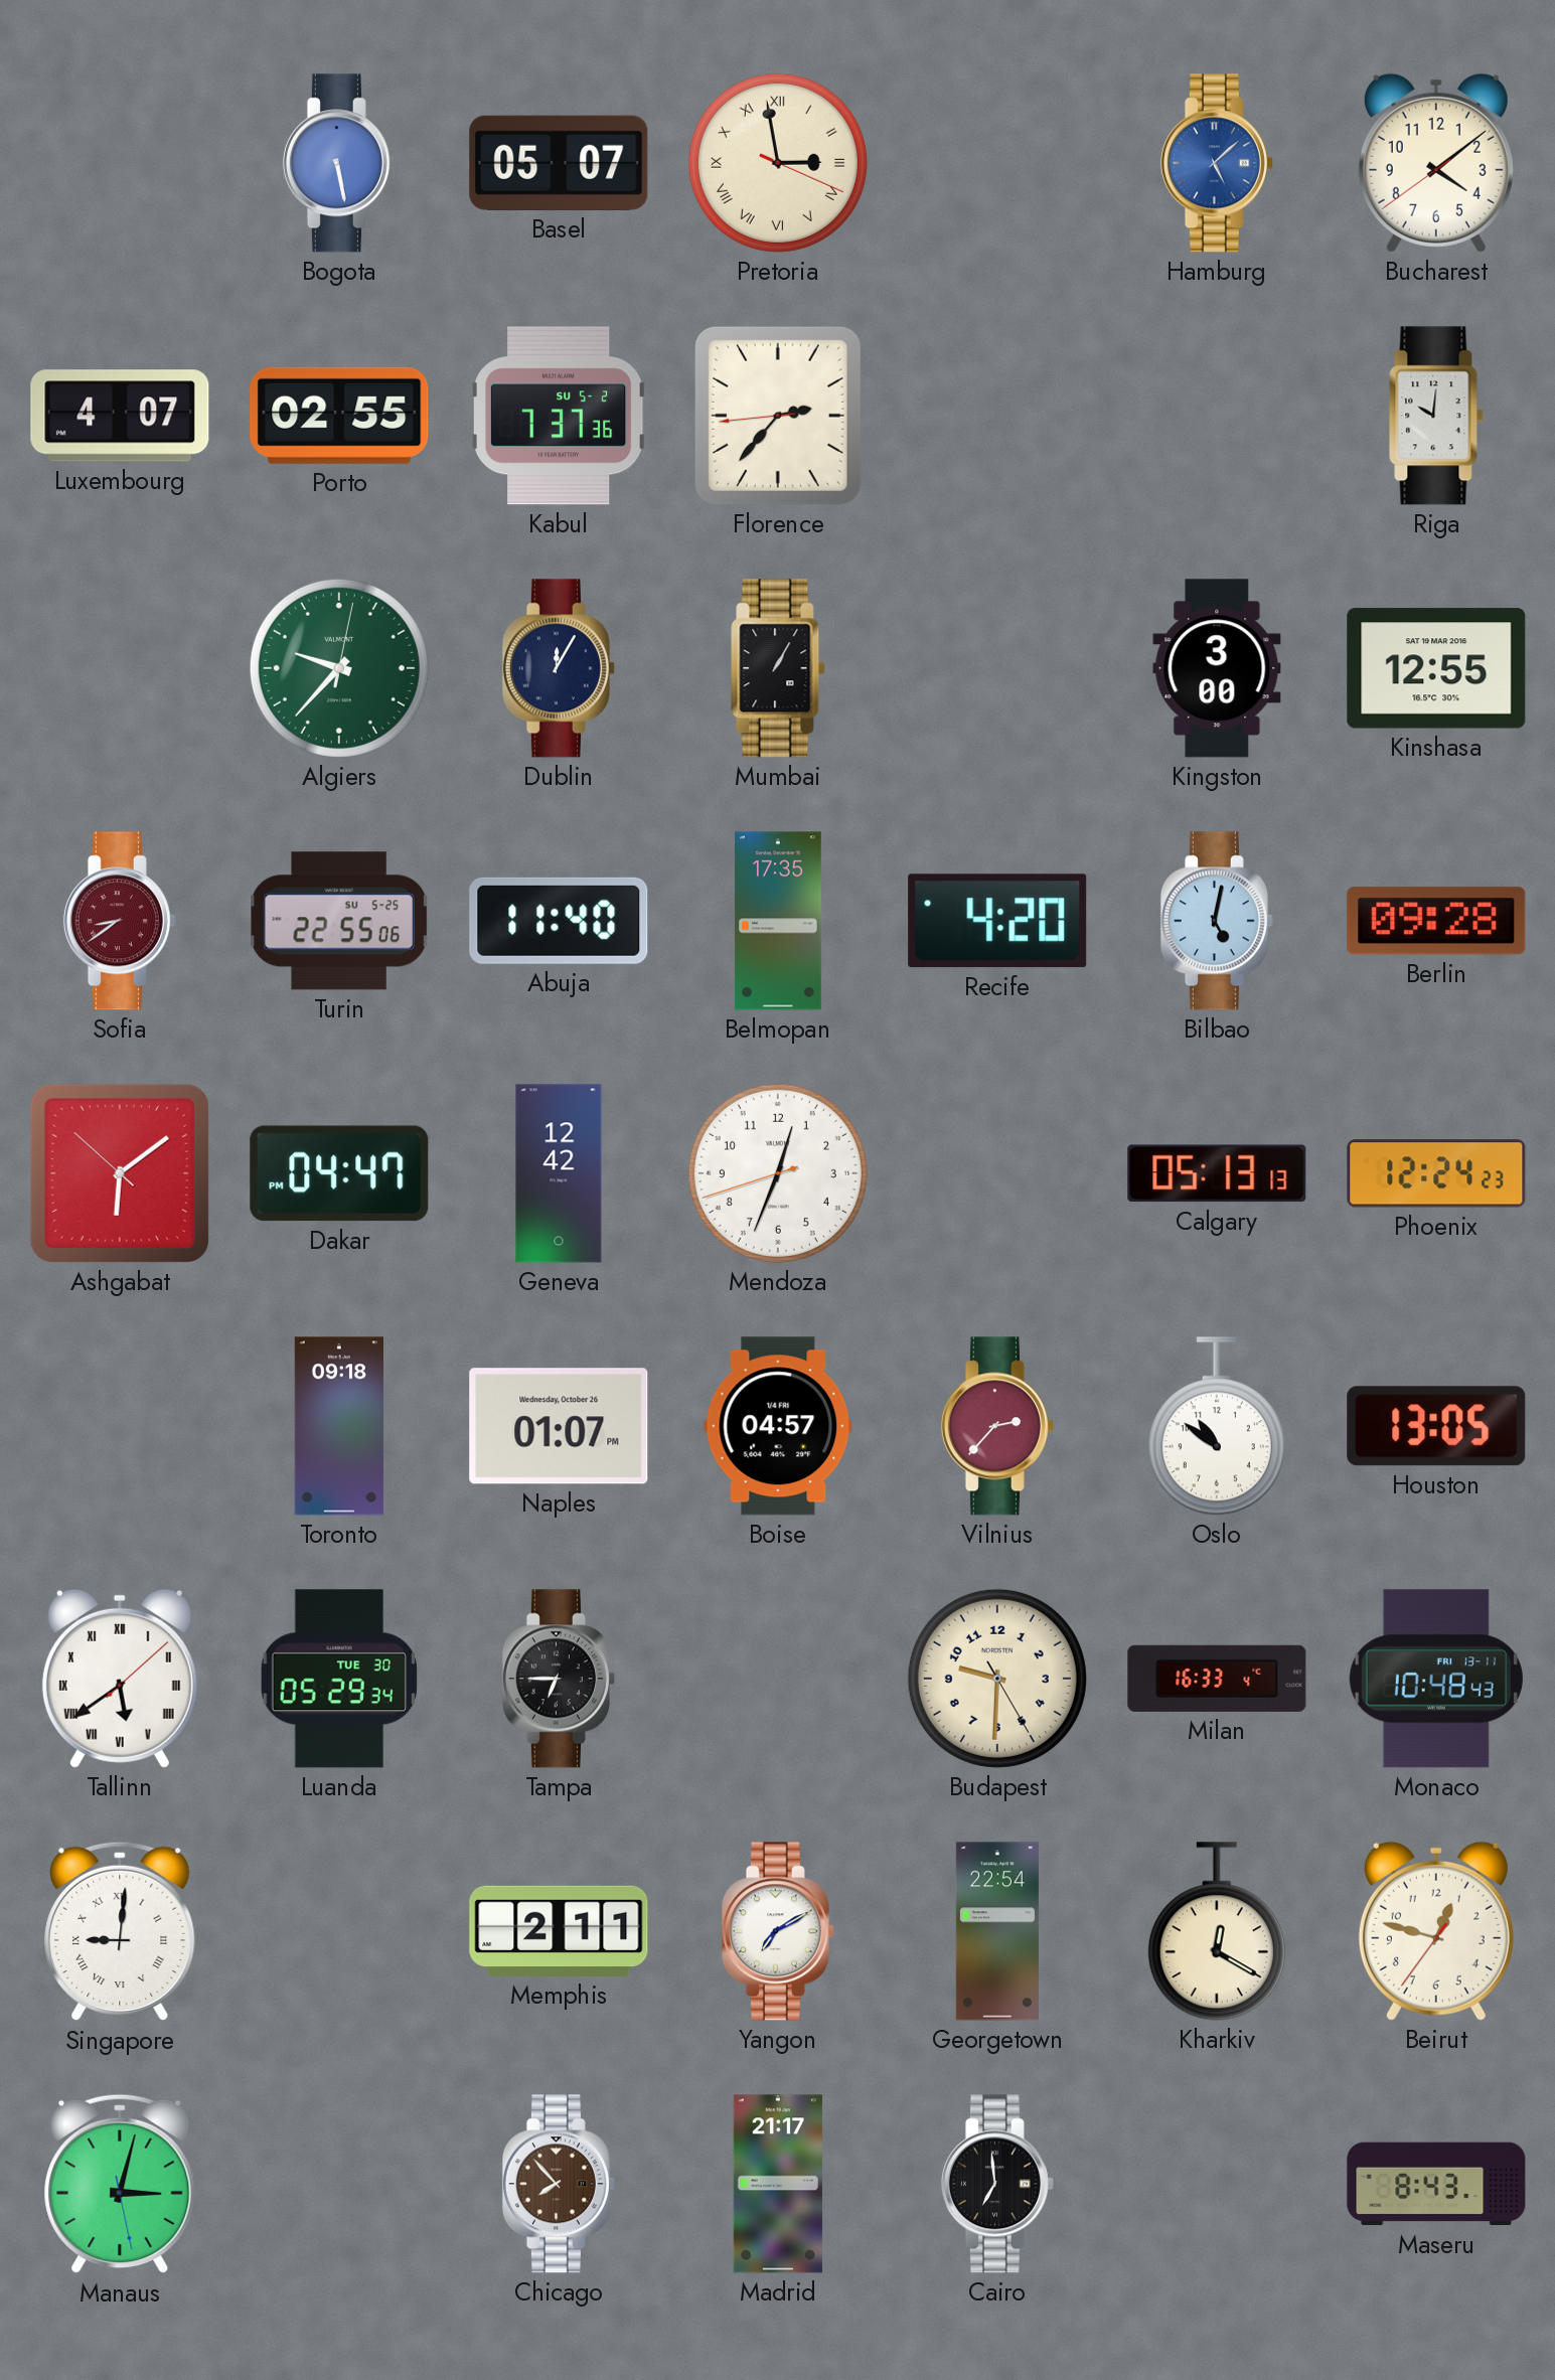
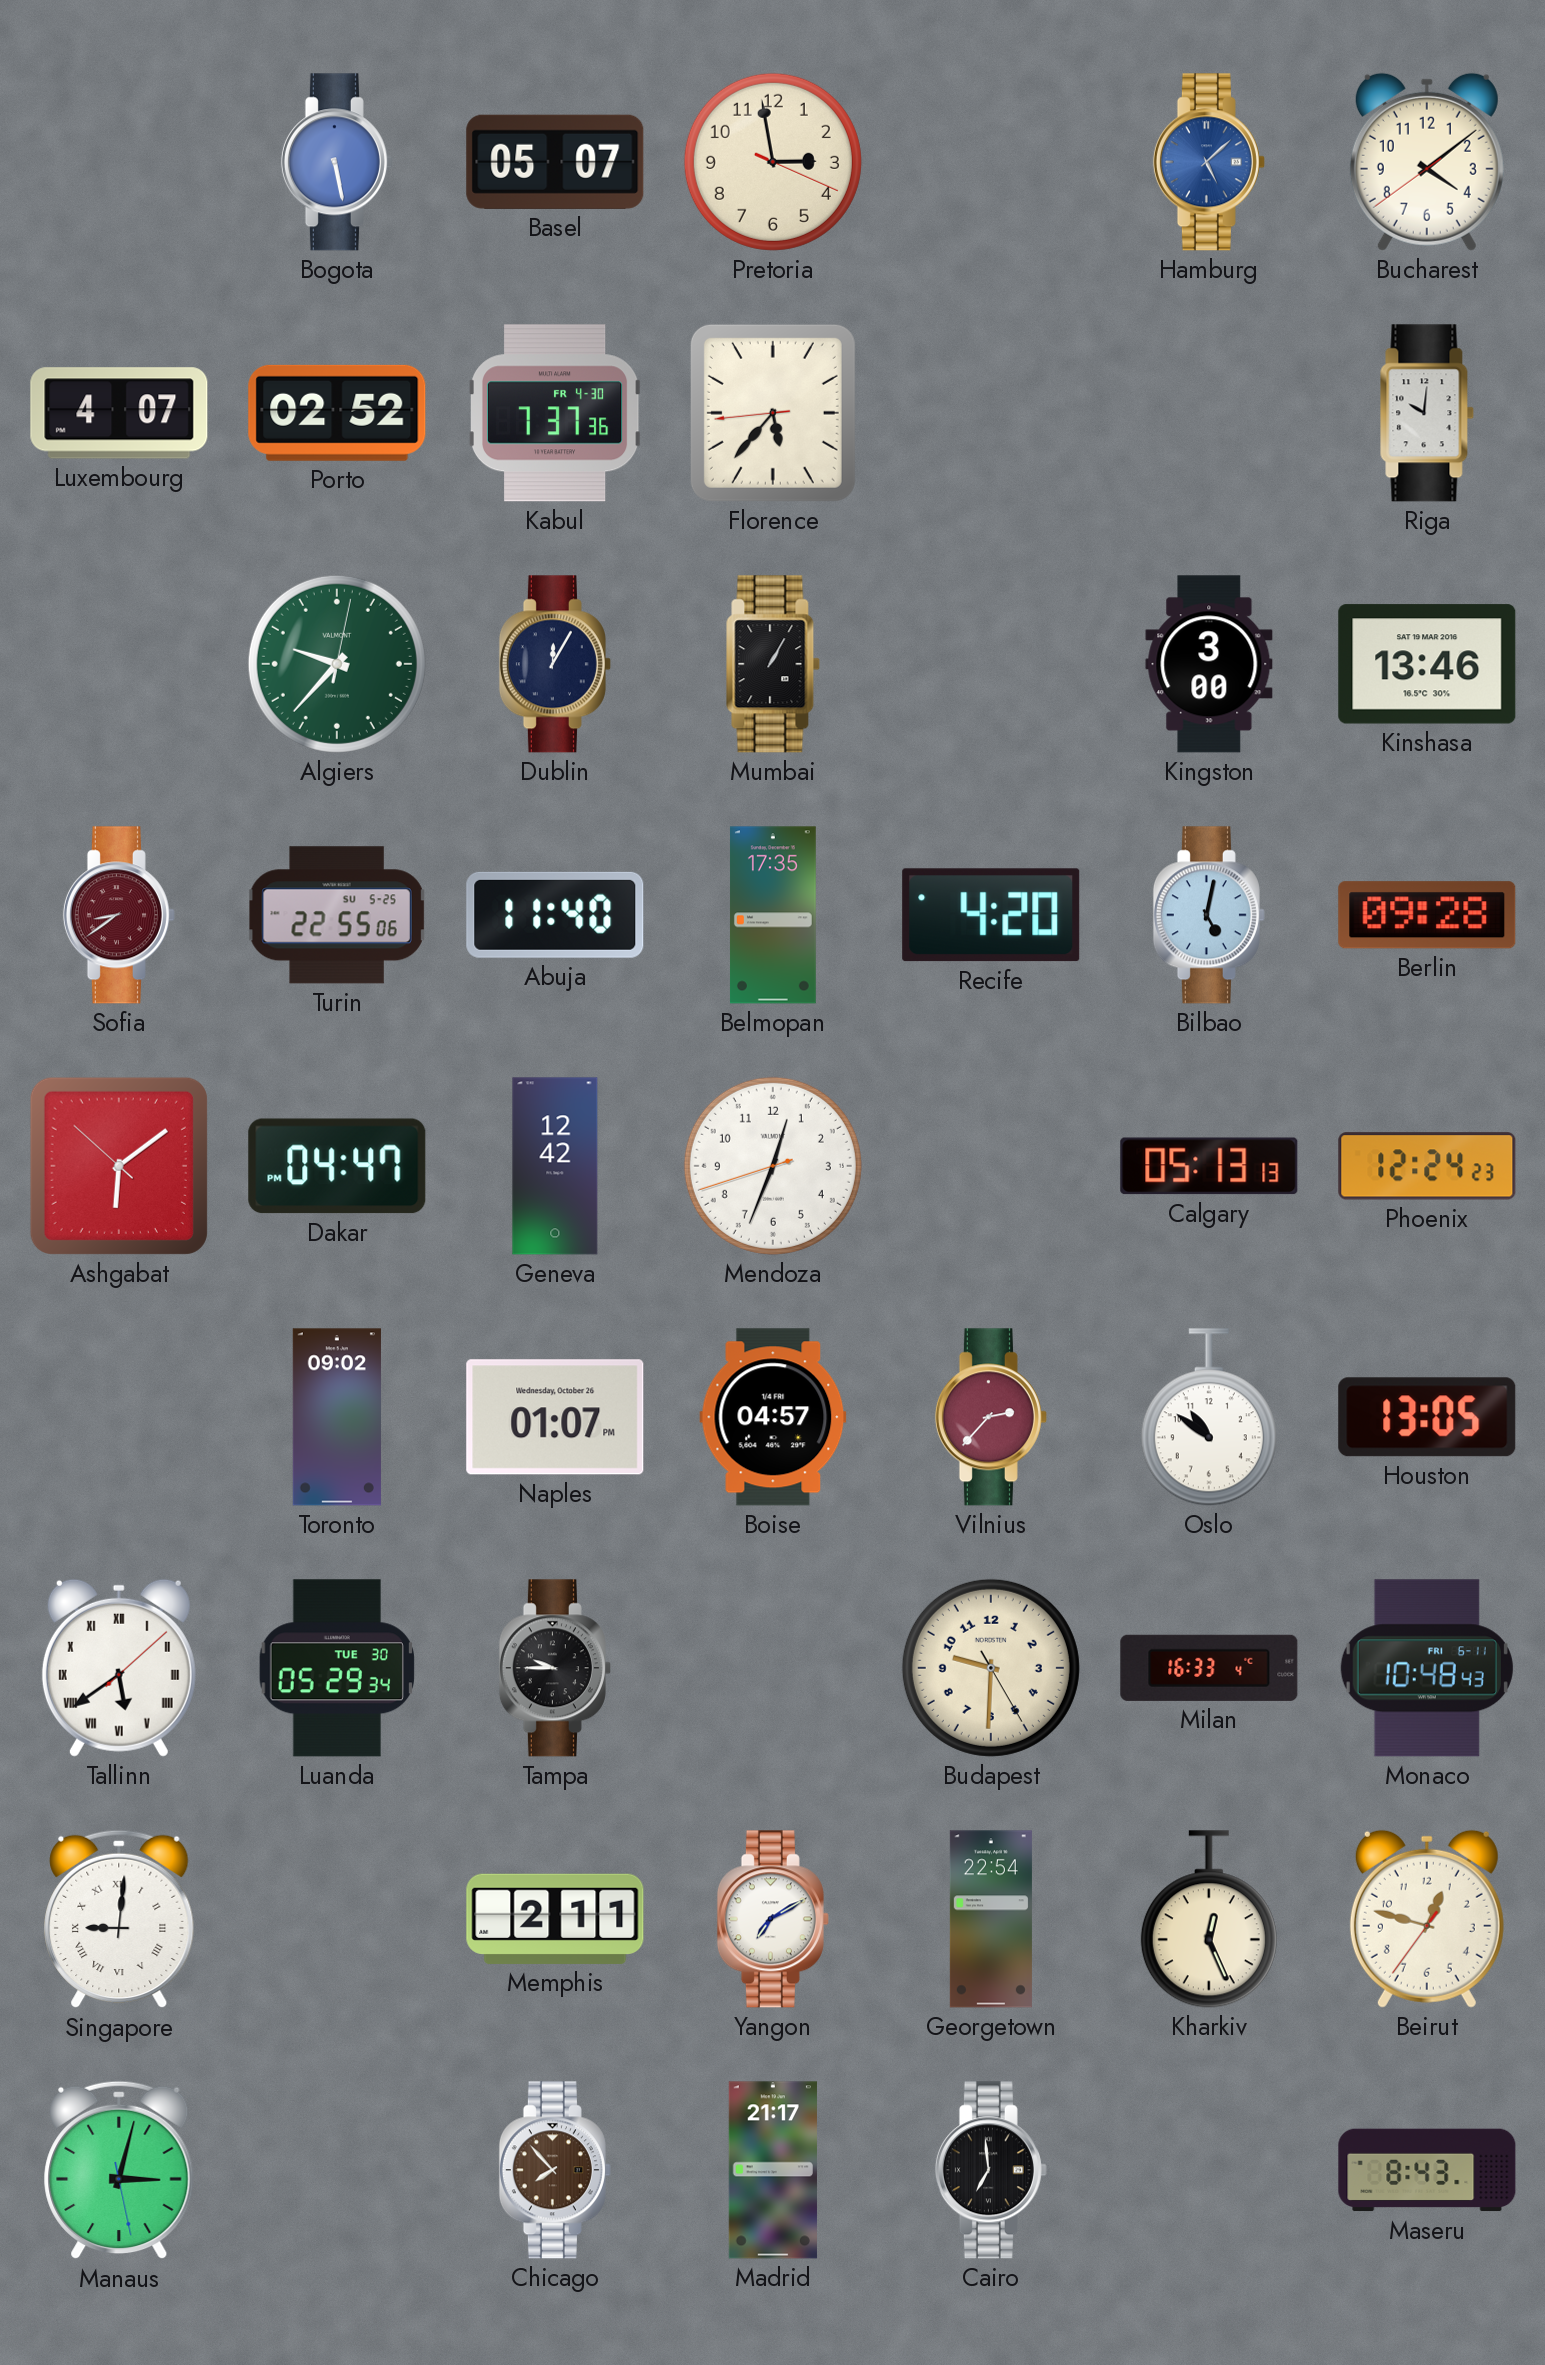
Pretoria numerals: Roman -> Arabic (773, 162)
Porto: 02:55 -> 02:52 (337, 413)
Kabul date: SU 5-2 -> FR 4-30 (555, 413)
Florence: 2:36 -> 5:36 (773, 413)
Kinshasa: 12:55 -> 13:46 (1427, 664)
Toronto: 09:18 -> 09:02 (337, 1417)
Tampa: 6:45 -> 9:45 (555, 1668)
Monaco date: FRI 13-11 -> FRI 6-11 (1427, 1668)
Kharkiv: 12:20 -> 12:26 (1209, 1919)
